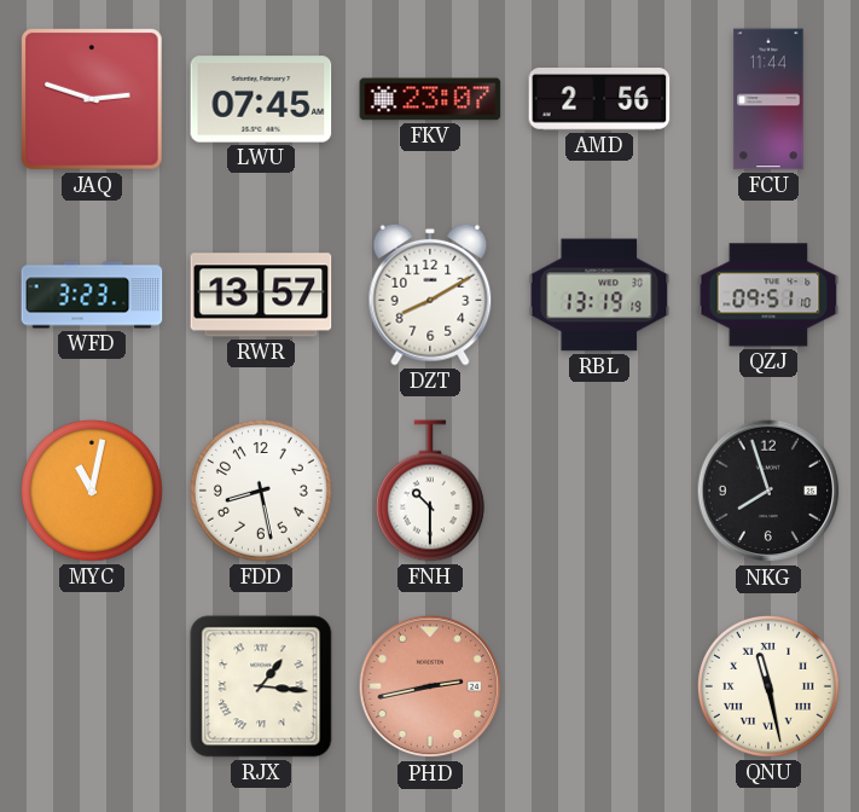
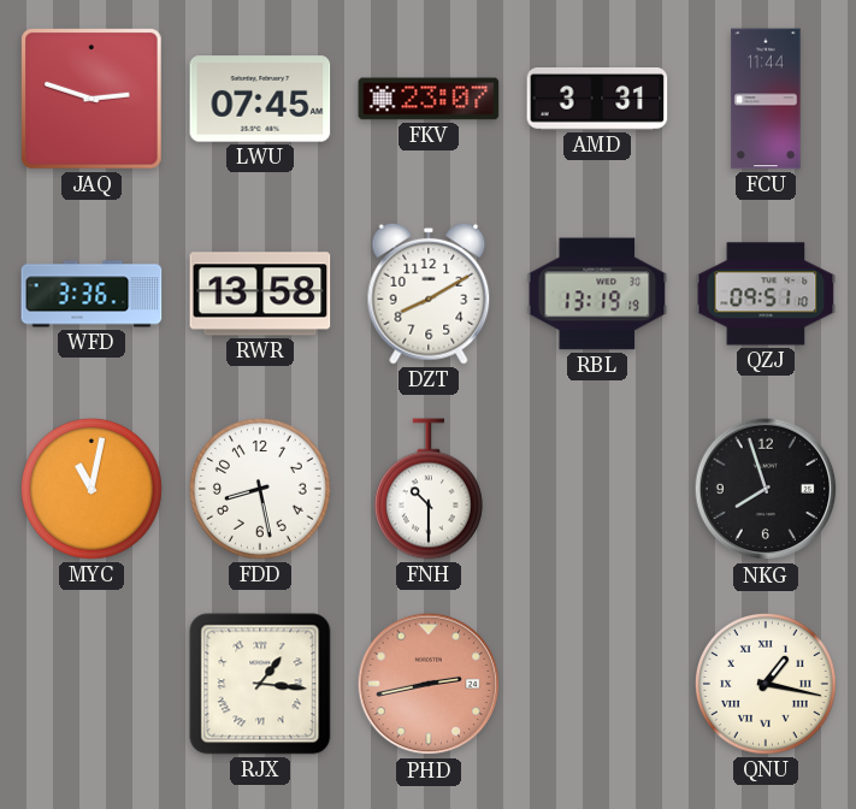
AMD: 2:56 -> 3:31 (597, 100)
WFD: 3:23 -> 3:36 (91, 294)
RWR: 13:57 -> 13:58 (260, 294)
QNU: 11:28 -> 1:17 (766, 684)
